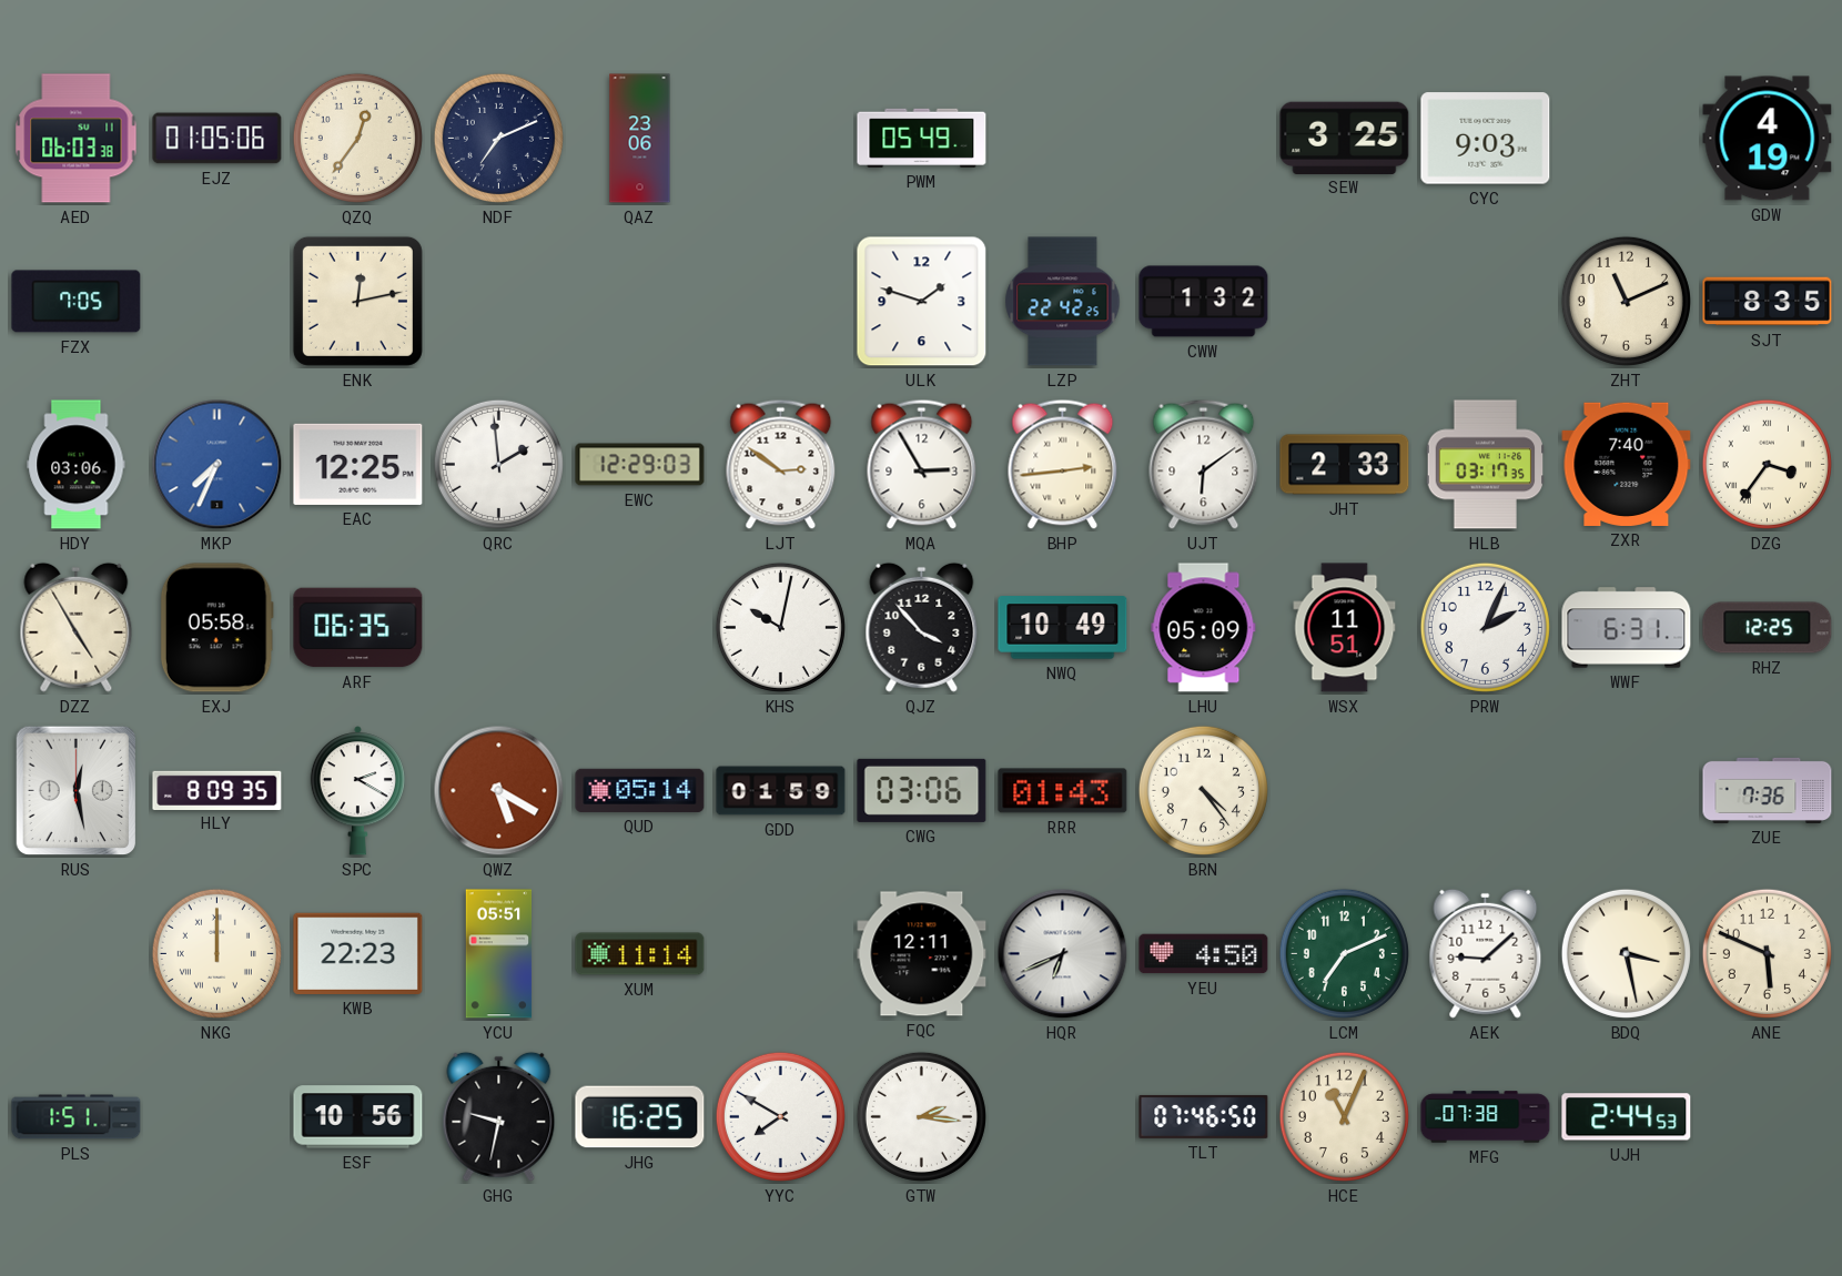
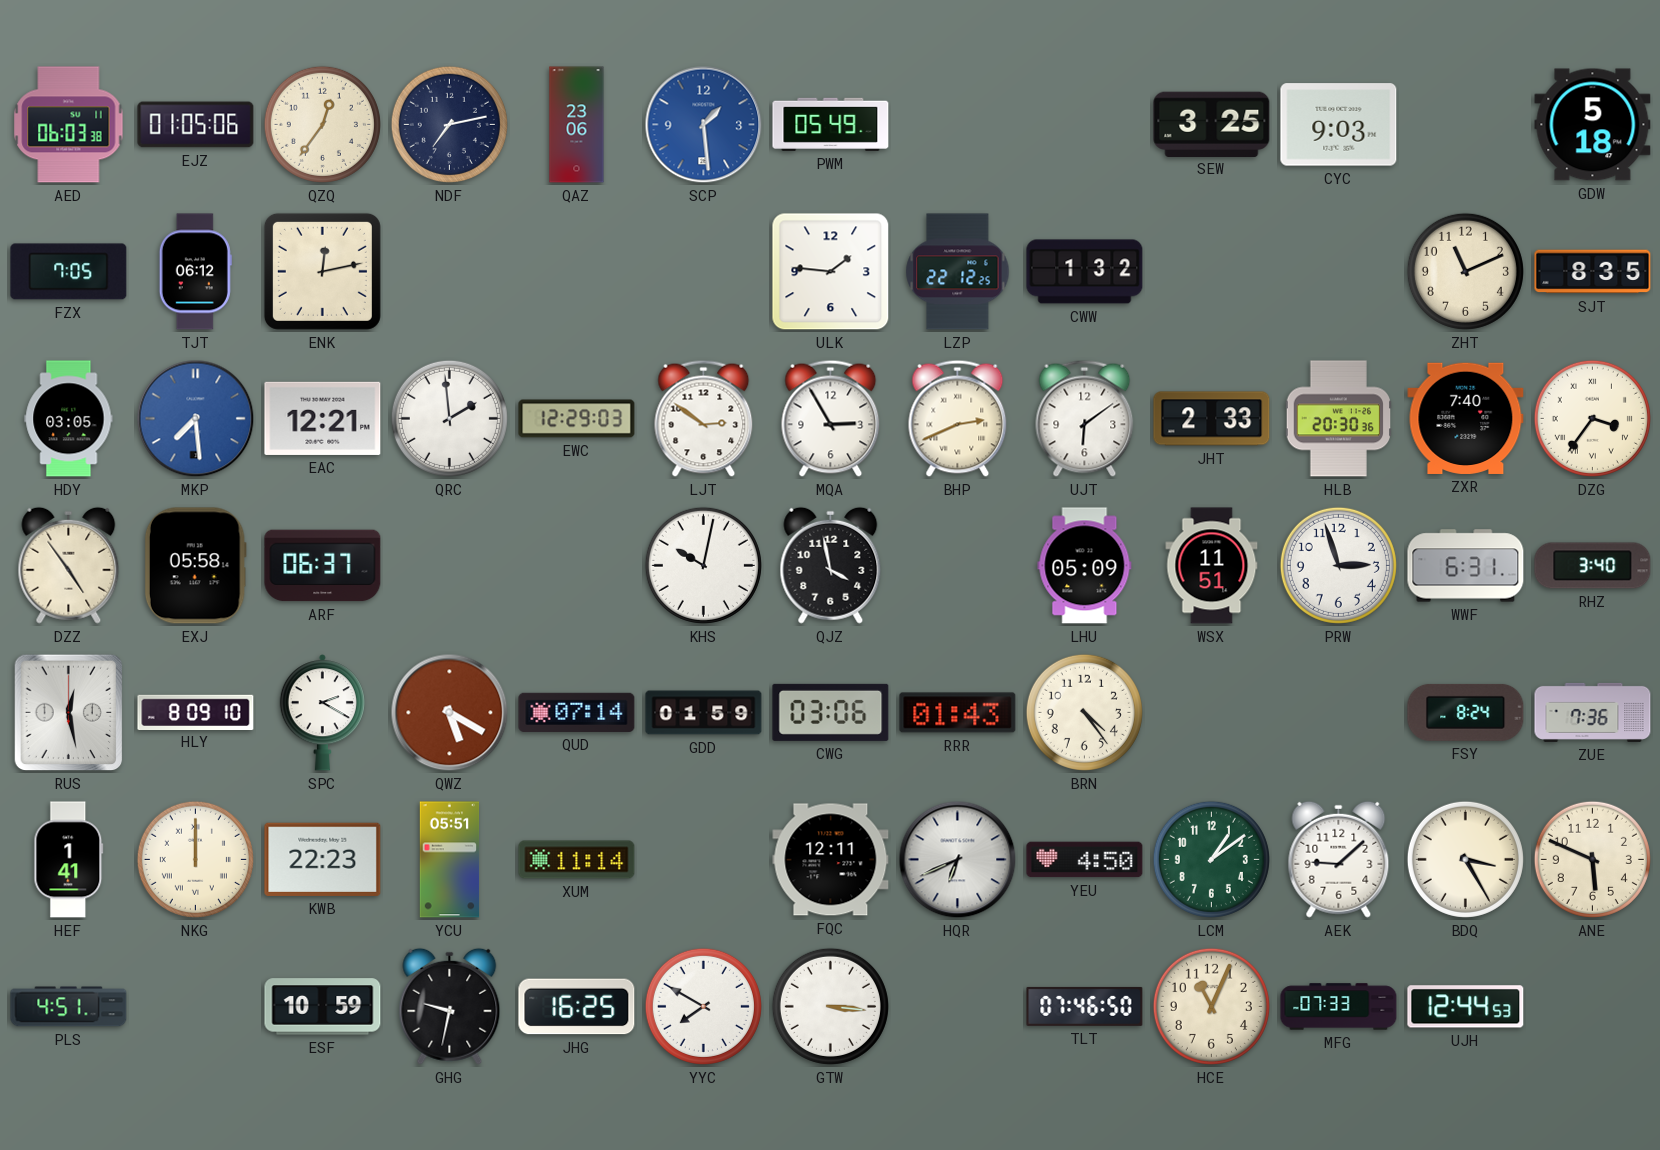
NDF: 7:11 -> 7:13 (449, 124)
SCP: none -> 1:29 (704, 125)
GDW: 4:19 -> 5:18 (1593, 125)
TJT: none -> 06:12 (195, 272)
ULK: 1:48 -> 1:46 (831, 272)
LZP: 22:42 -> 22:12 (958, 272)
HDY: 03:06 -> 03:05 (69, 419)
MKP: 7:34 -> 7:29 (196, 419)
EAC: 12:25 -> 12:21 (323, 418)
BHP: 2:44 -> 2:41 (958, 418)
HLB: 03:17 -> 20:30 (1339, 419)
DZZ: 4:55 -> 4:54 (69, 565)
ARF: 06:35 -> 06:37 (323, 566)
QJZ: 3:53 -> 3:58 (831, 565)
NWQ: 10:49 -> none (1063, 628)
PRW: 2:04 -> 2:57 (1338, 565)
RHZ: 12:25 -> 3:40 (1593, 566)
HLY: 8:09:35 -> 8:09:10 (196, 712)
QUD: 05:14 -> 07:14 (577, 712)
FSY: none -> 8:24 (1466, 712)
HEF: none -> 1:41 (69, 860)
LCM: 7:11 -> 1:09 (1211, 859)
BDQ: 3:28 -> 3:25 (1465, 859)
PLS: 1:51 -> 4:51 (69, 1007)
ESF: 10:56 -> 10:59 (323, 1007)
GTW: 2:16 -> 3:16 (830, 1006)
MFG: 07:38 -> 07:33 (1339, 1007)
UJH: 2:44 -> 12:44 (1466, 1007)
